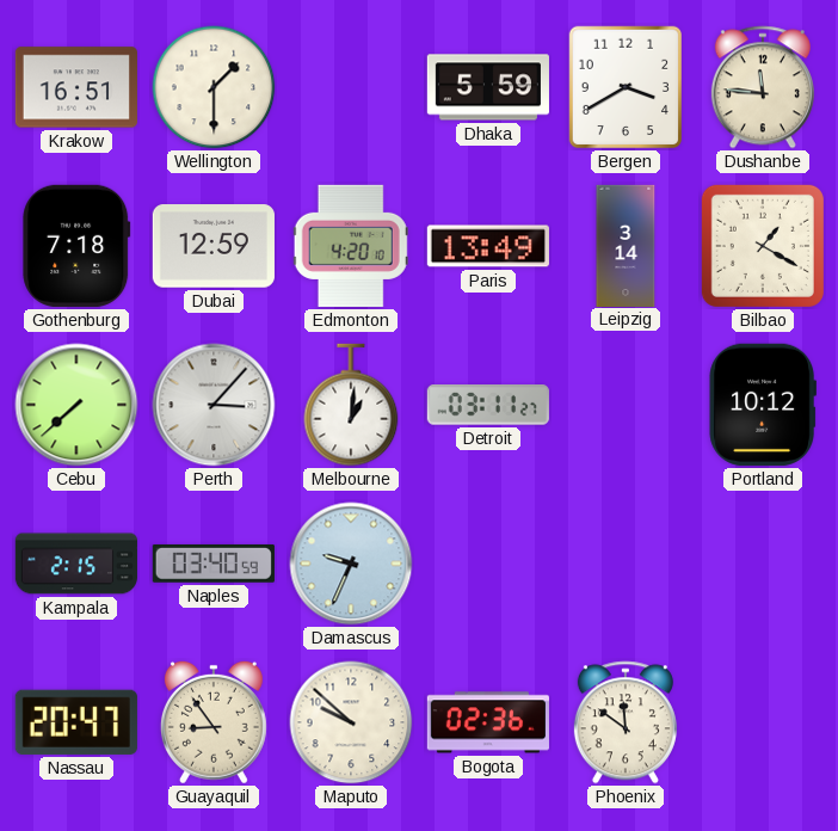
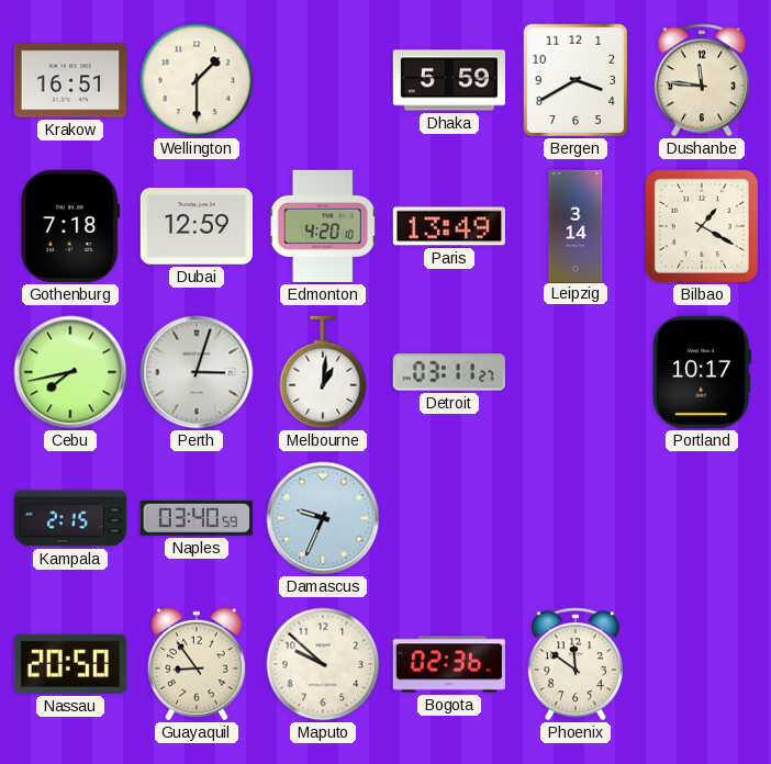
Cebu: 7:38 -> 7:43 (70, 372)
Perth: 3:07 -> 3:03 (197, 372)
Portland: 10:12 -> 10:17 (701, 372)
Nassau: 20:47 -> 20:50 (70, 664)
